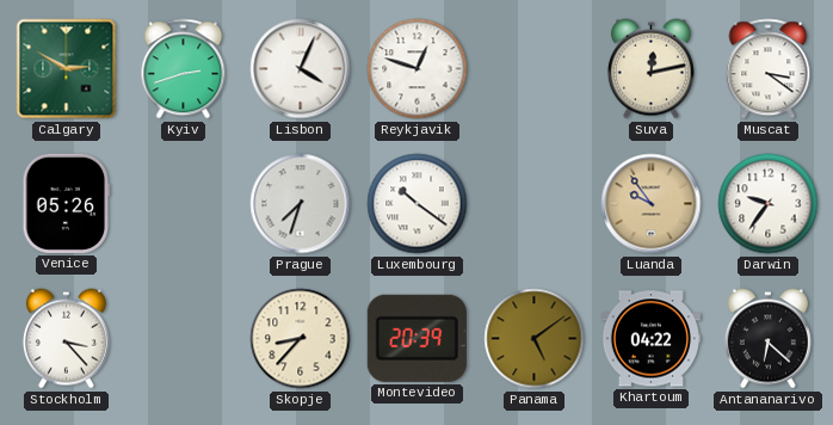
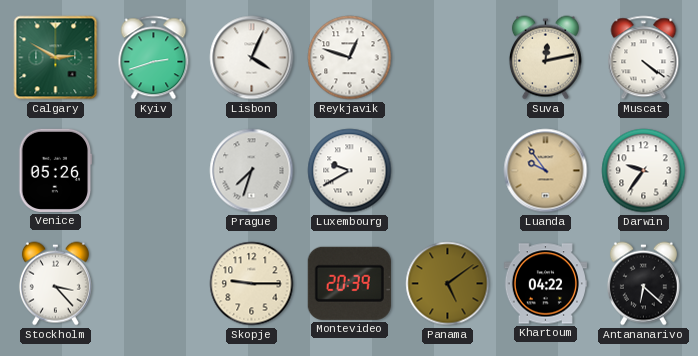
Muscat: 3:21 -> 4:21 (644, 58)
Luxembourg: 10:21 -> 9:40 (350, 171)
Skopje: 8:37 -> 9:15 (252, 284)
